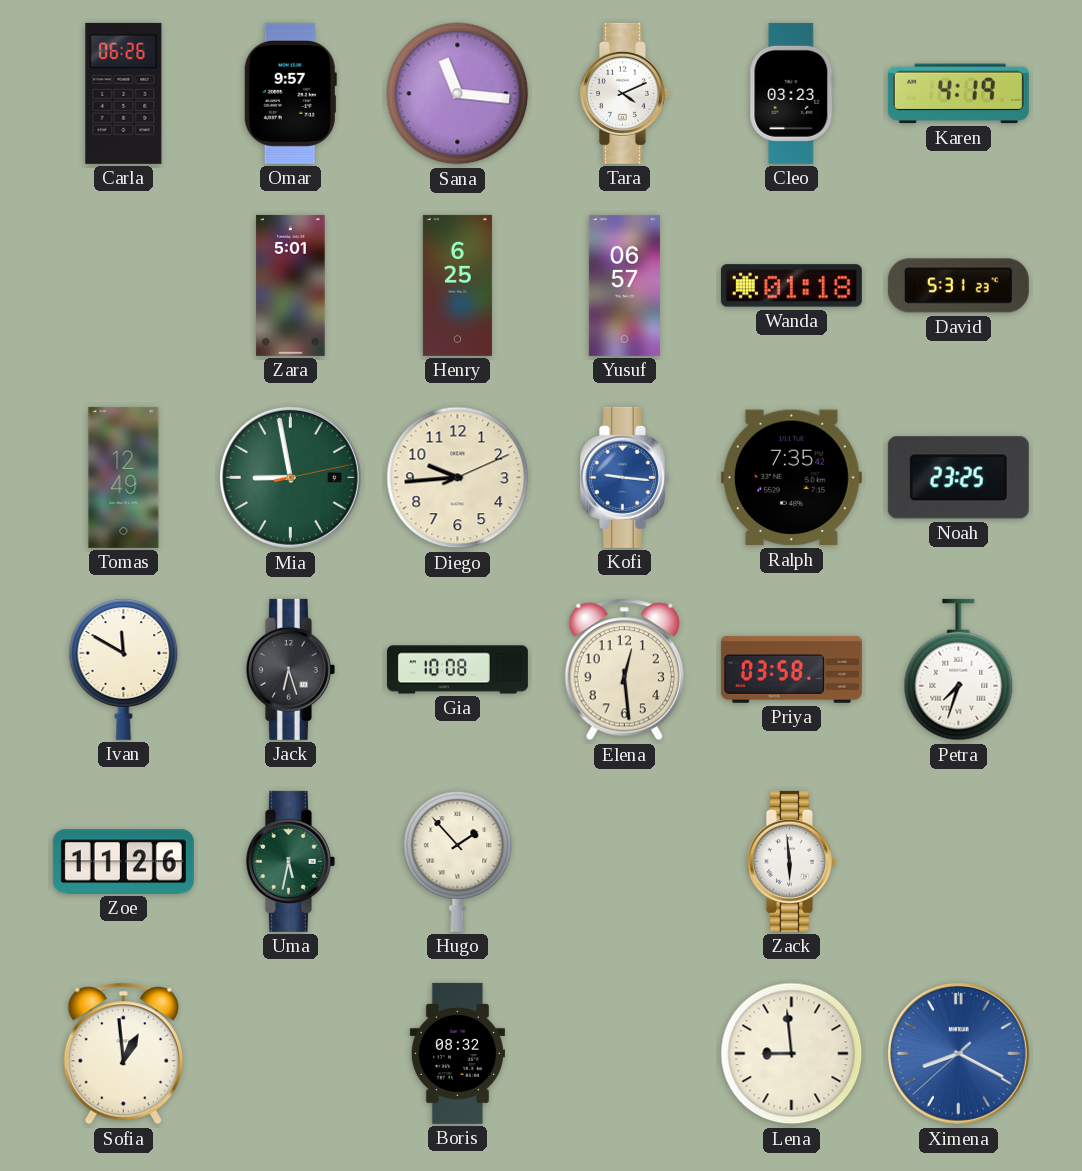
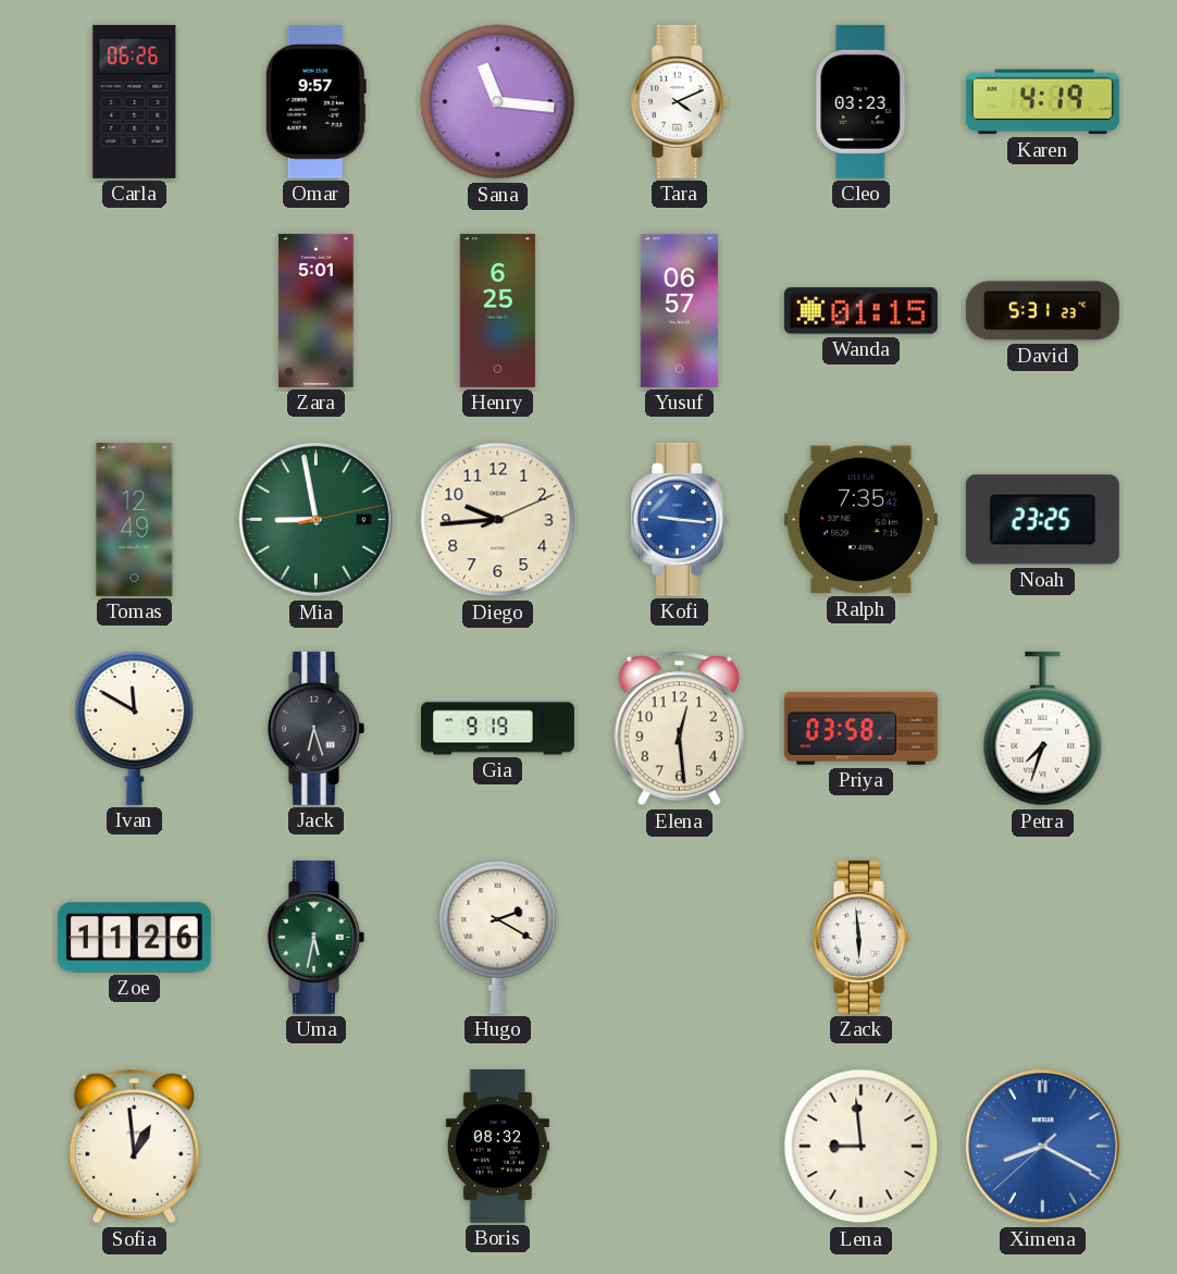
Wanda: 01:18 -> 01:15 (860, 311)
Gia: 10:08 -> 9:19 (497, 729)
Hugo: 1:53 -> 2:20 (498, 937)
